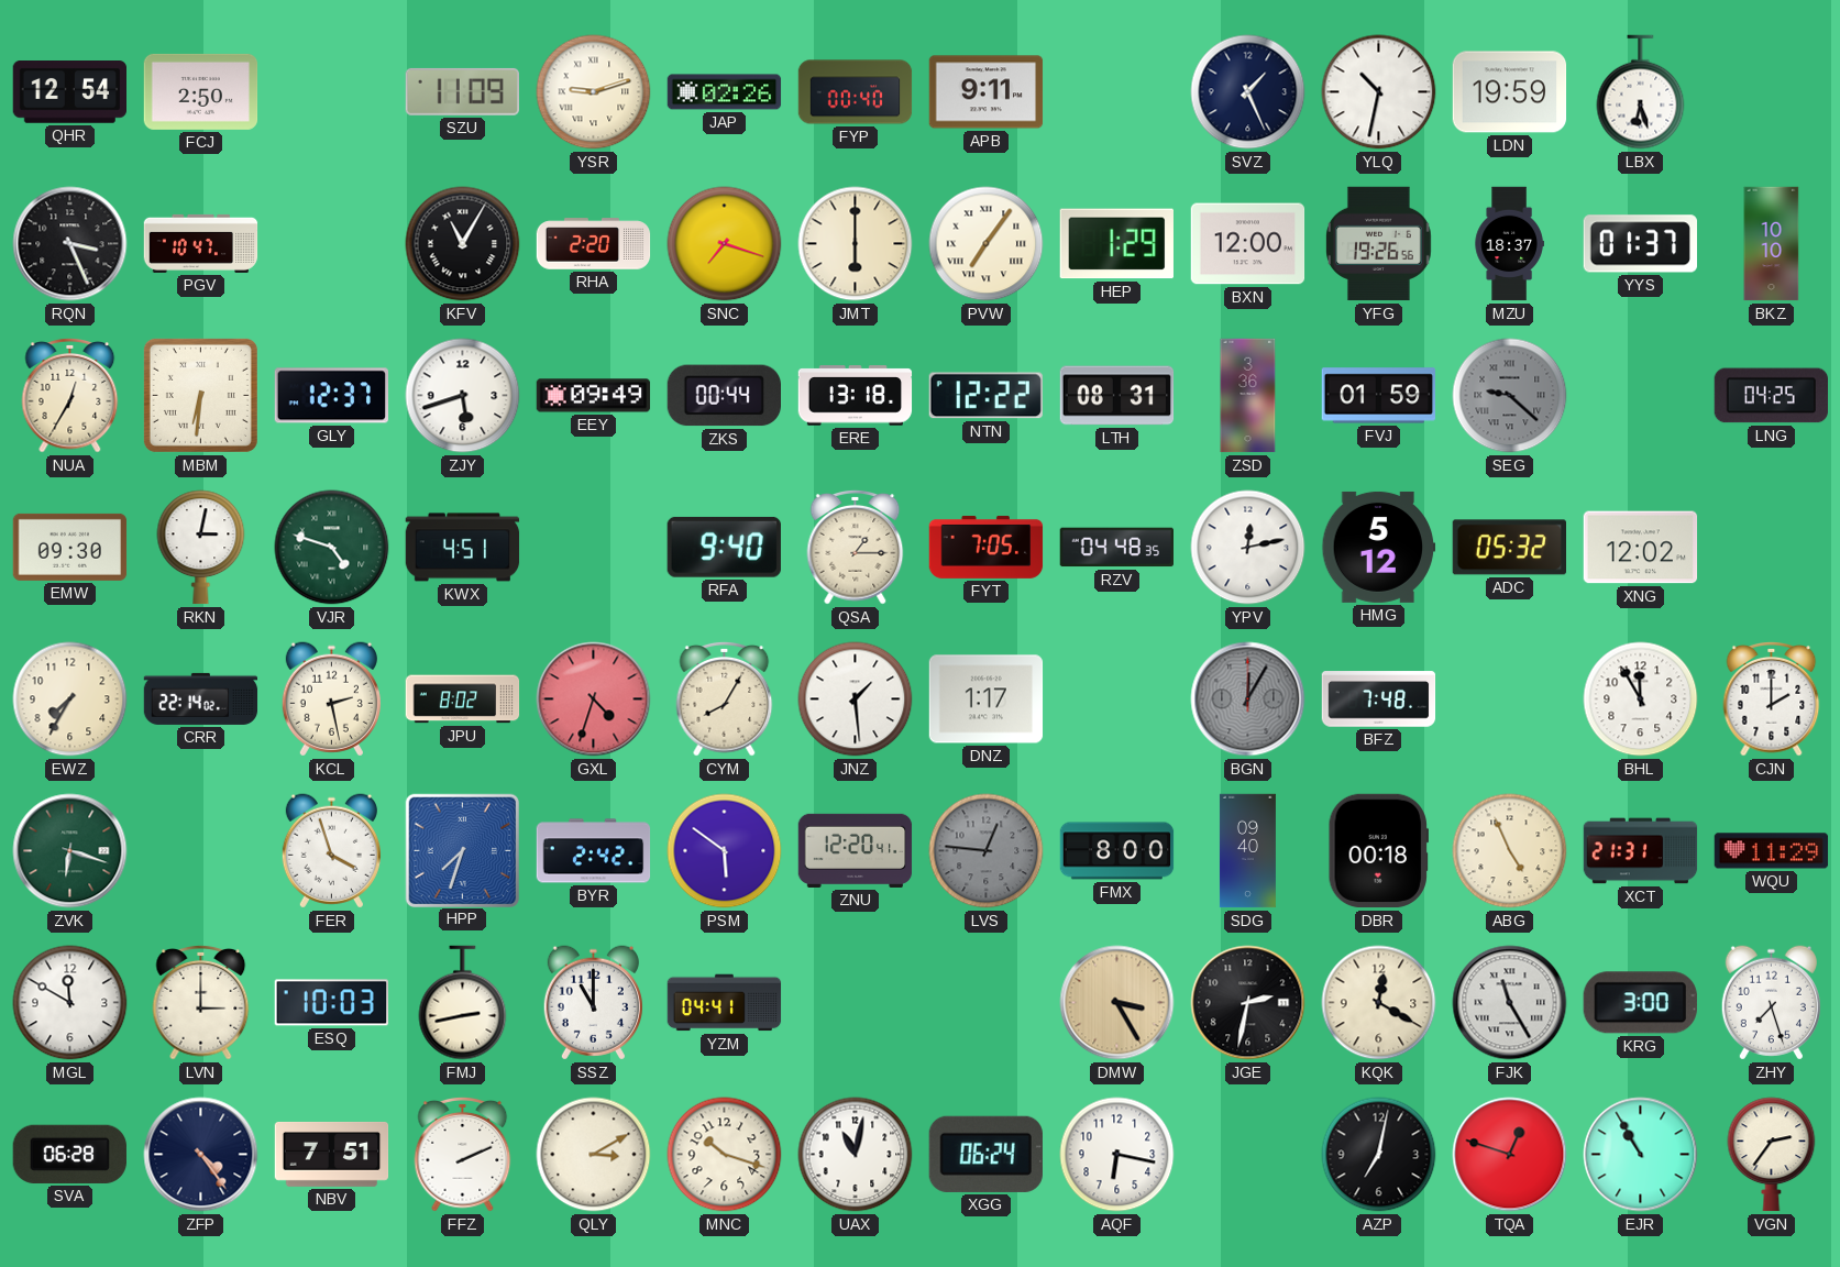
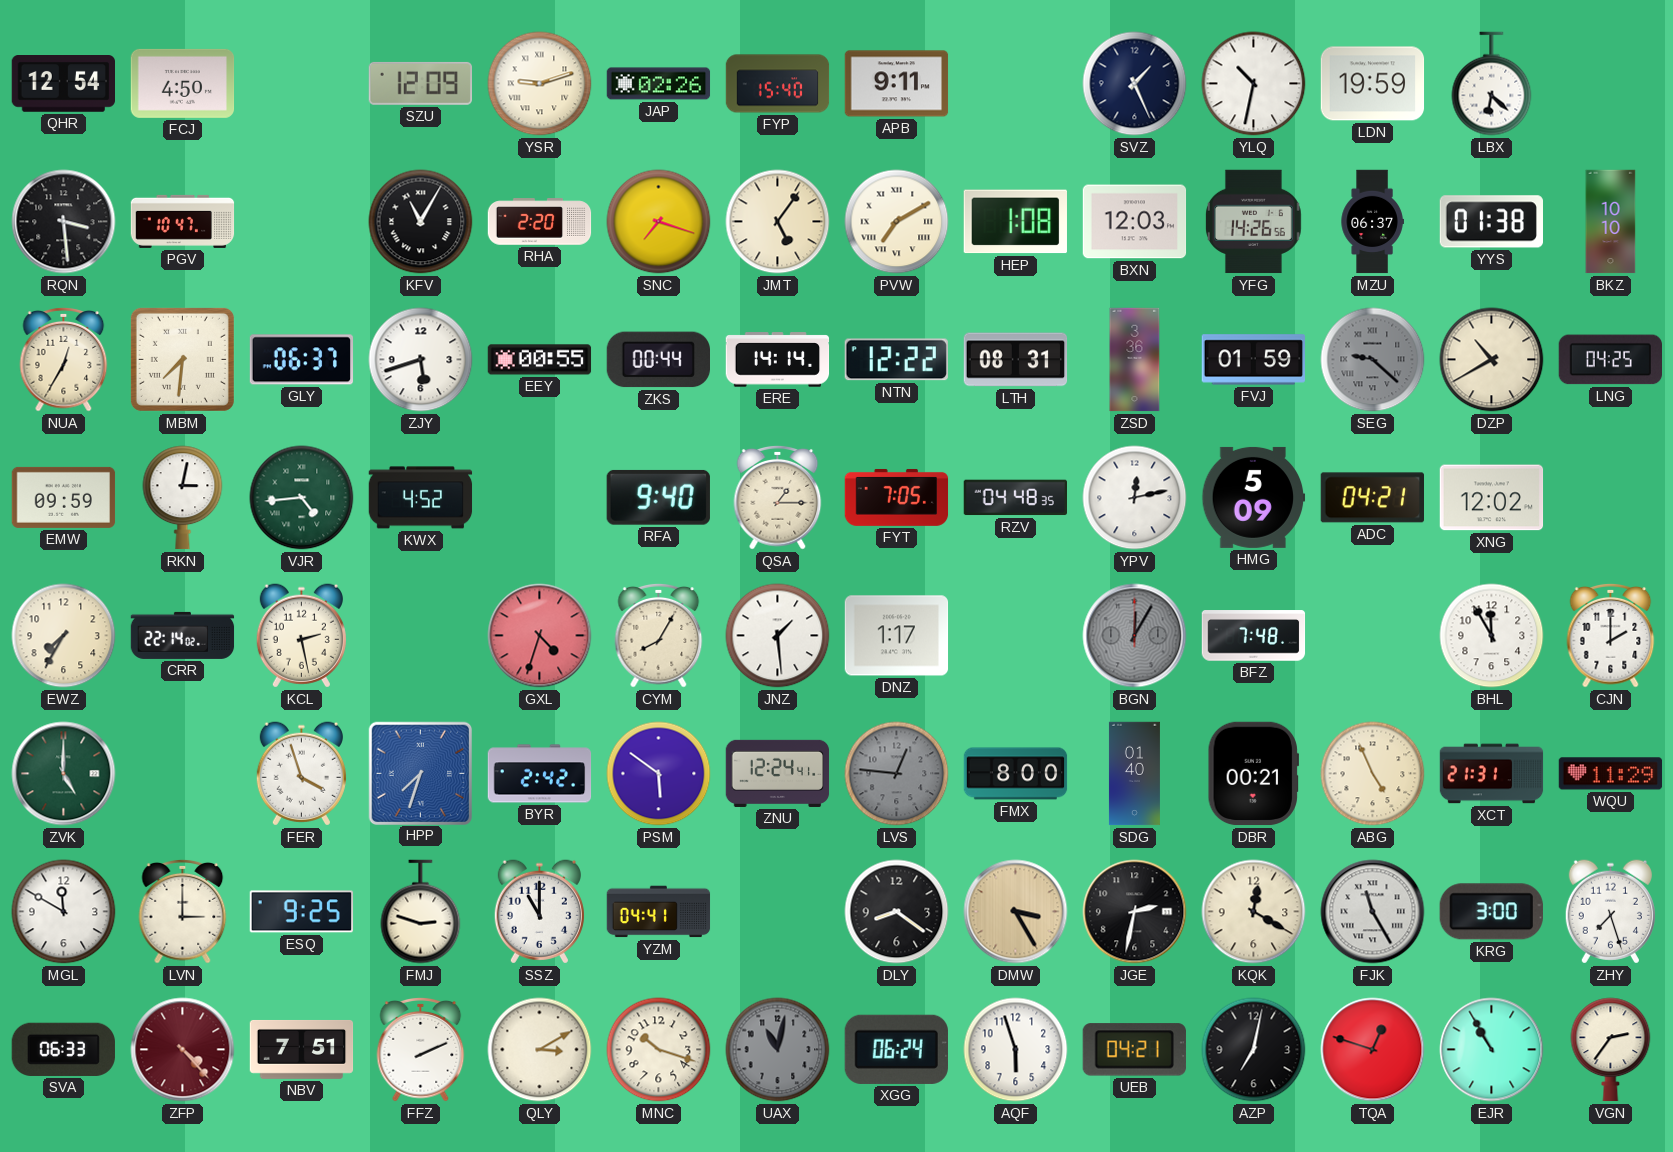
FCJ: 2:50 -> 4:50 (183, 83)
SZU: 11:09 -> 12:09 (420, 83)
FYP: 00:40 -> 15:40 (778, 84)
LBX: 6:27 -> 6:22 (1492, 84)
RQN: 3:26 -> 3:29 (64, 222)
JMT: 6:00 -> 5:06 (778, 222)
PVW: 7:06 -> 7:10 (897, 222)
HEP: 1:29 -> 1:08 (1015, 222)
BXN: 12:00 -> 12:03 (1135, 222)
YFG: 19:26 -> 14:26 (1253, 222)
MZU: 18:37 -> 06:37 (1372, 222)
YYS: 01:37 -> 01:38 (1491, 222)
MBM: 6:31 -> 7:31 (182, 359)
GLY: 12:37 -> 06:37 (302, 360)
EEY: 09:49 -> 00:55 (540, 360)
ERE: 13:18 -> 14:14 (778, 360)
DZP: none -> 10:40 (1492, 360)
EMW: 09:30 -> 09:59 (64, 497)
VJR: 4:48 -> 4:44 (302, 498)
KWX: 4:51 -> 4:52 (421, 498)
HMG: 5:12 -> 5:09 (1254, 497)
ADC: 05:32 -> 04:21 (1372, 498)
JPU: 8:02 -> none (463, 699)
ZVK: 6:18 -> 5:00 (64, 774)
ZNU: 12:20 -> 12:24 (778, 773)
SDG: 09:40 -> 01:40 (1134, 774)
DBR: 00:18 -> 00:21 (1253, 774)
ESQ: 10:03 -> 9:25 (302, 912)
FMJ: 2:43 -> 2:48 (421, 912)
DLY: none -> 8:21 (897, 912)
SVA: 06:28 -> 06:33 (63, 1049)
ZFP: 4:24 -> 4:23 (183, 1050)
ZFP dial: navy -> burgundy (183, 1050)
UAX dial: white -> grey (778, 1050)
AQF: 6:17 -> 5:57 (1016, 1050)
UEB: none -> 04:21 (1134, 1050)
